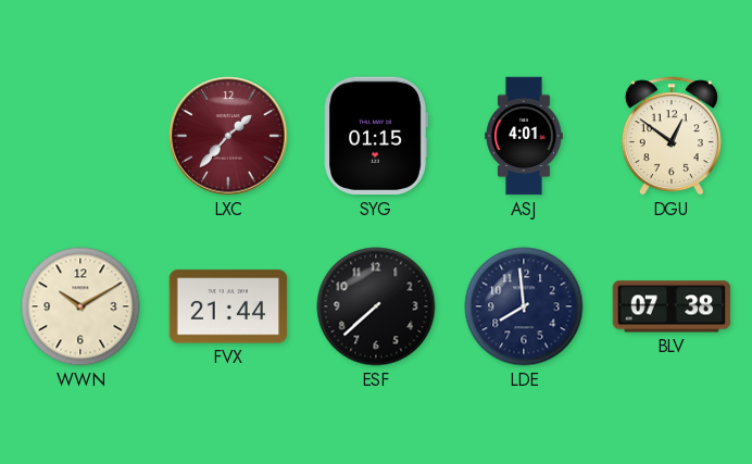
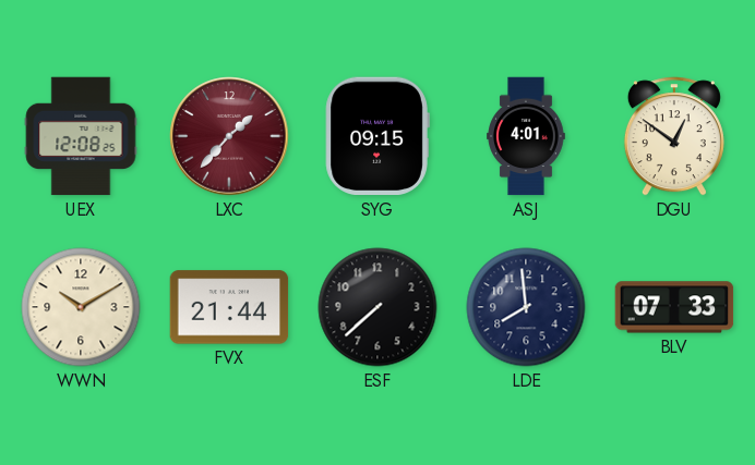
UEX: none -> 12:08 (81, 136)
SYG: 01:15 -> 09:15 (377, 136)
BLV: 07:38 -> 07:33 (674, 307)
